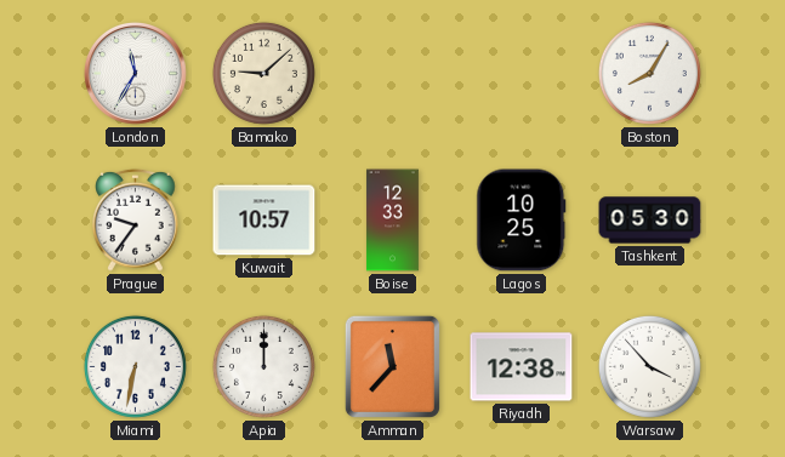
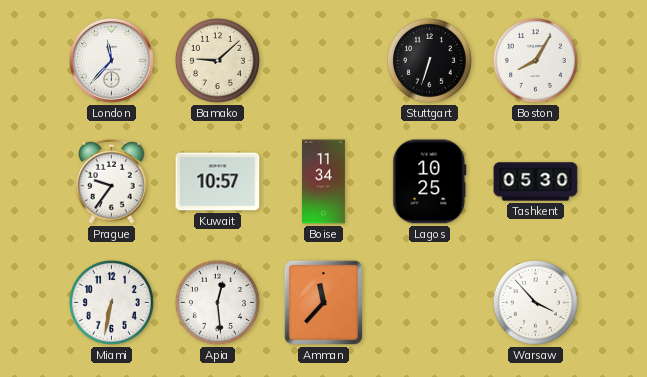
London: 11:35 -> 11:37 (112, 61)
Stuttgart: none -> 6:33 (429, 60)
Boise: 12:33 -> 11:34 (323, 182)
Apia: 12:00 -> 12:29 (217, 302)
Riyadh: 12:38 -> none (522, 367)
